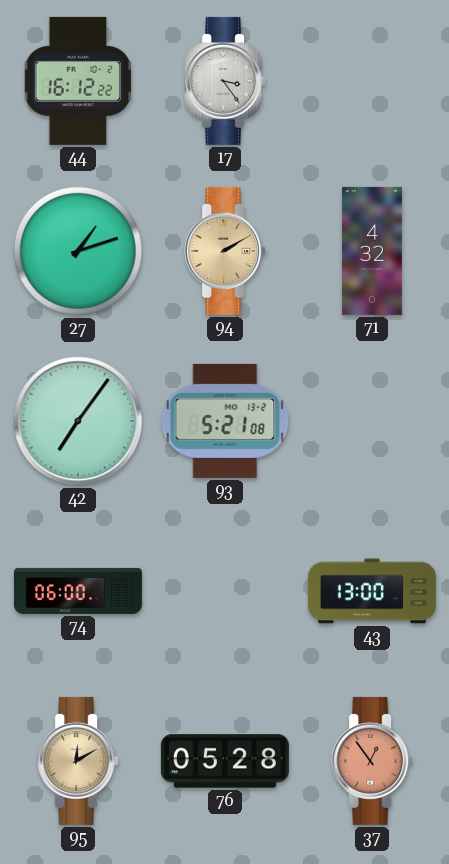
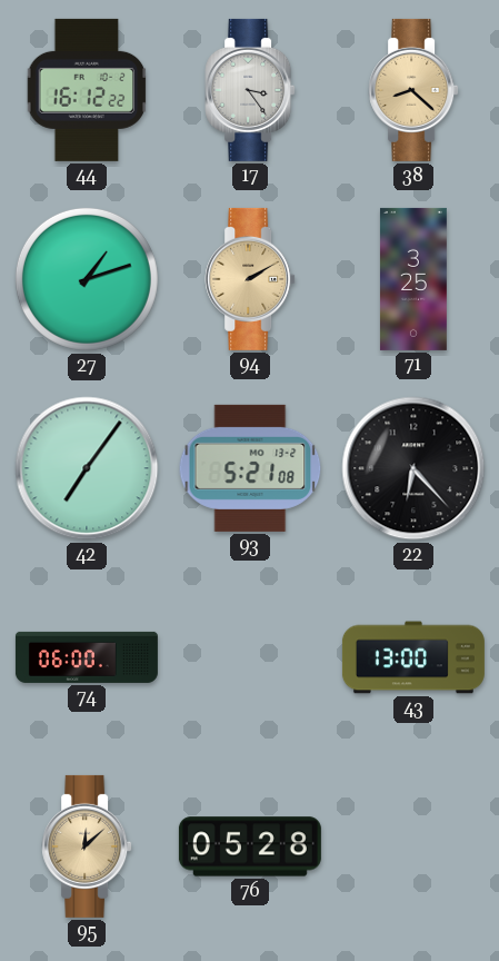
38: none -> 8:22 (413, 90)
71: 4:32 -> 3:25 (413, 279)
22: none -> 6:23 (413, 468)
95: 12:10 -> 12:08 (87, 846)
37: 12:54 -> none (372, 761)
